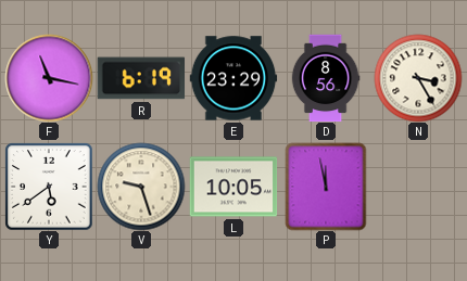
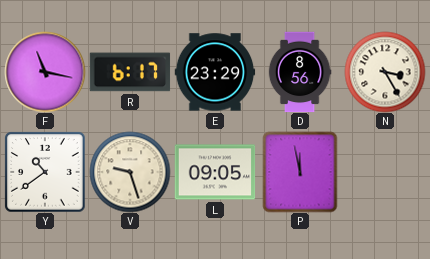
R: 6:19 -> 6:17 (130, 72)
Y: 5:39 -> 10:39 (45, 172)
L: 10:05 -> 09:05 (215, 172)
